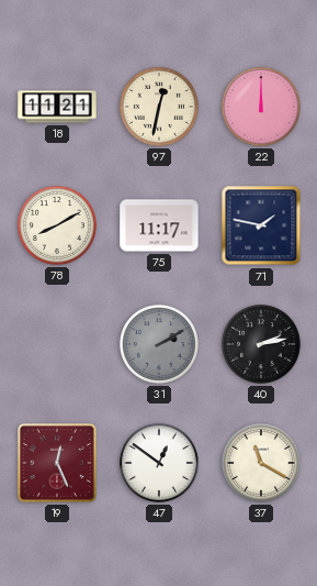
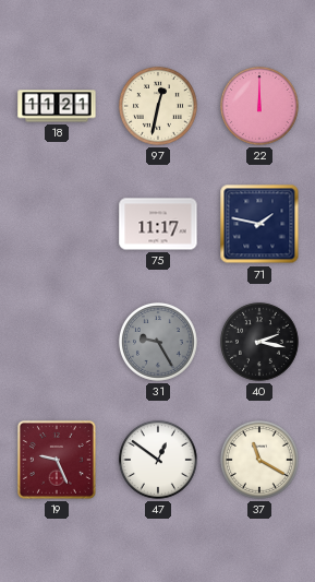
78: 8:10 -> none (57, 225)
31: 2:10 -> 9:25 (158, 342)
40: 2:13 -> 2:17 (259, 342)
19: 12:26 -> 9:26 (57, 460)
